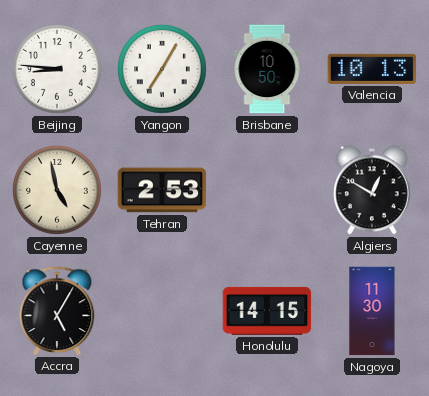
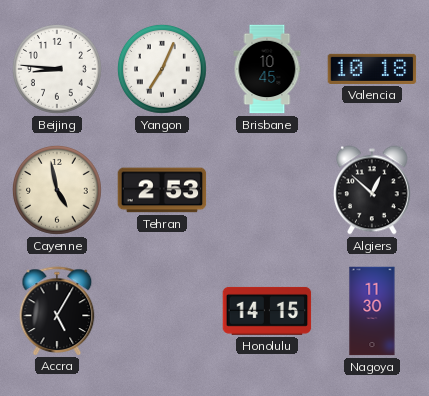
Yangon: 7:05 -> 7:04 (162, 69)
Brisbane: 10:50 -> 10:45 (267, 69)
Valencia: 10:13 -> 10:18 (372, 69)
Algiers: 12:50 -> 12:52 (373, 190)
